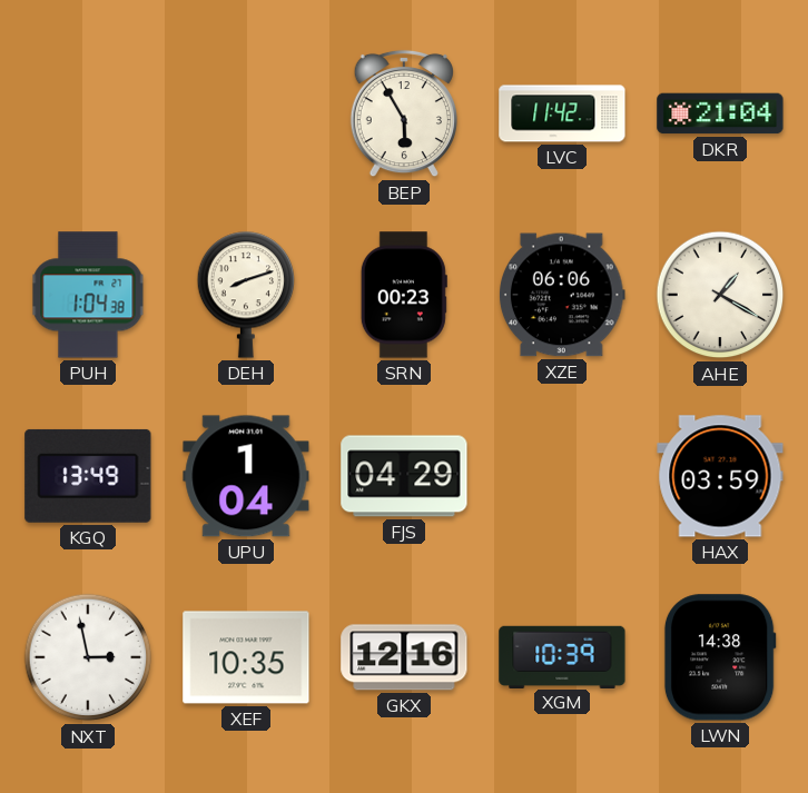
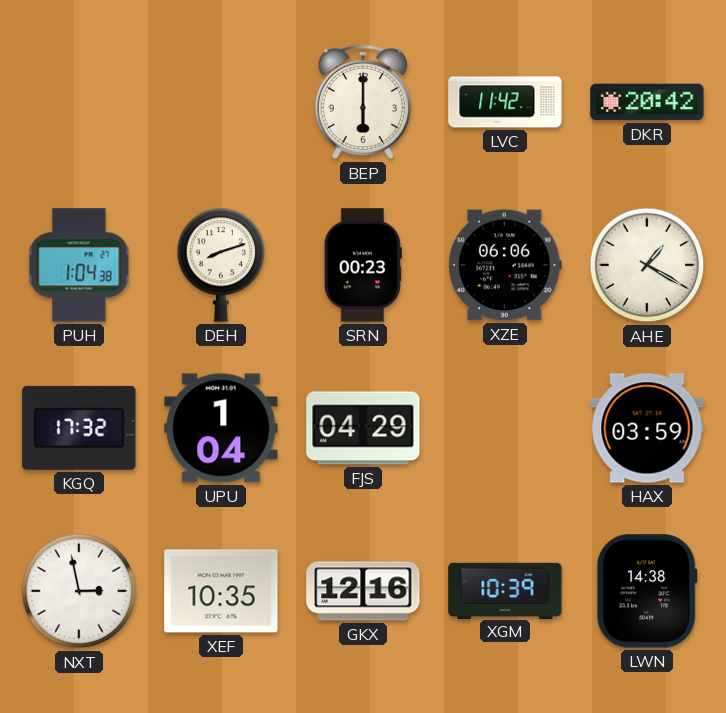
BEP: 5:55 -> 6:00 (363, 102)
DKR: 21:04 -> 20:42 (647, 102)
KGQ: 13:49 -> 17:32 (79, 428)
